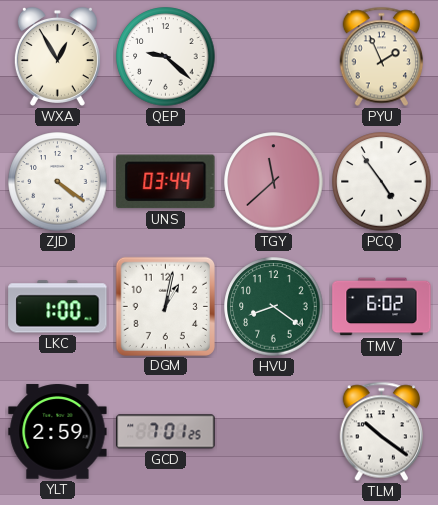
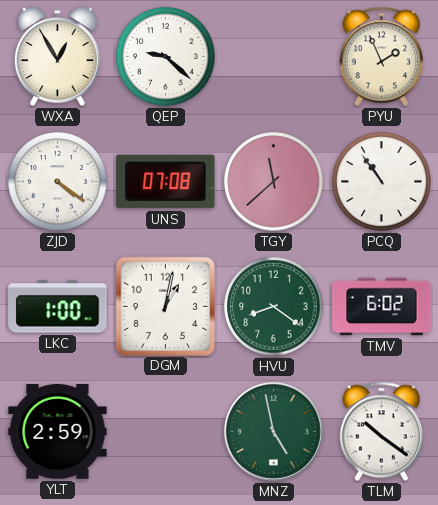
UNS: 03:44 -> 07:08 (166, 182)
PCQ: 4:54 -> 10:54 (382, 182)
GCD: 7:01 -> none (166, 432)
MNZ: none -> 4:58 (273, 431)
